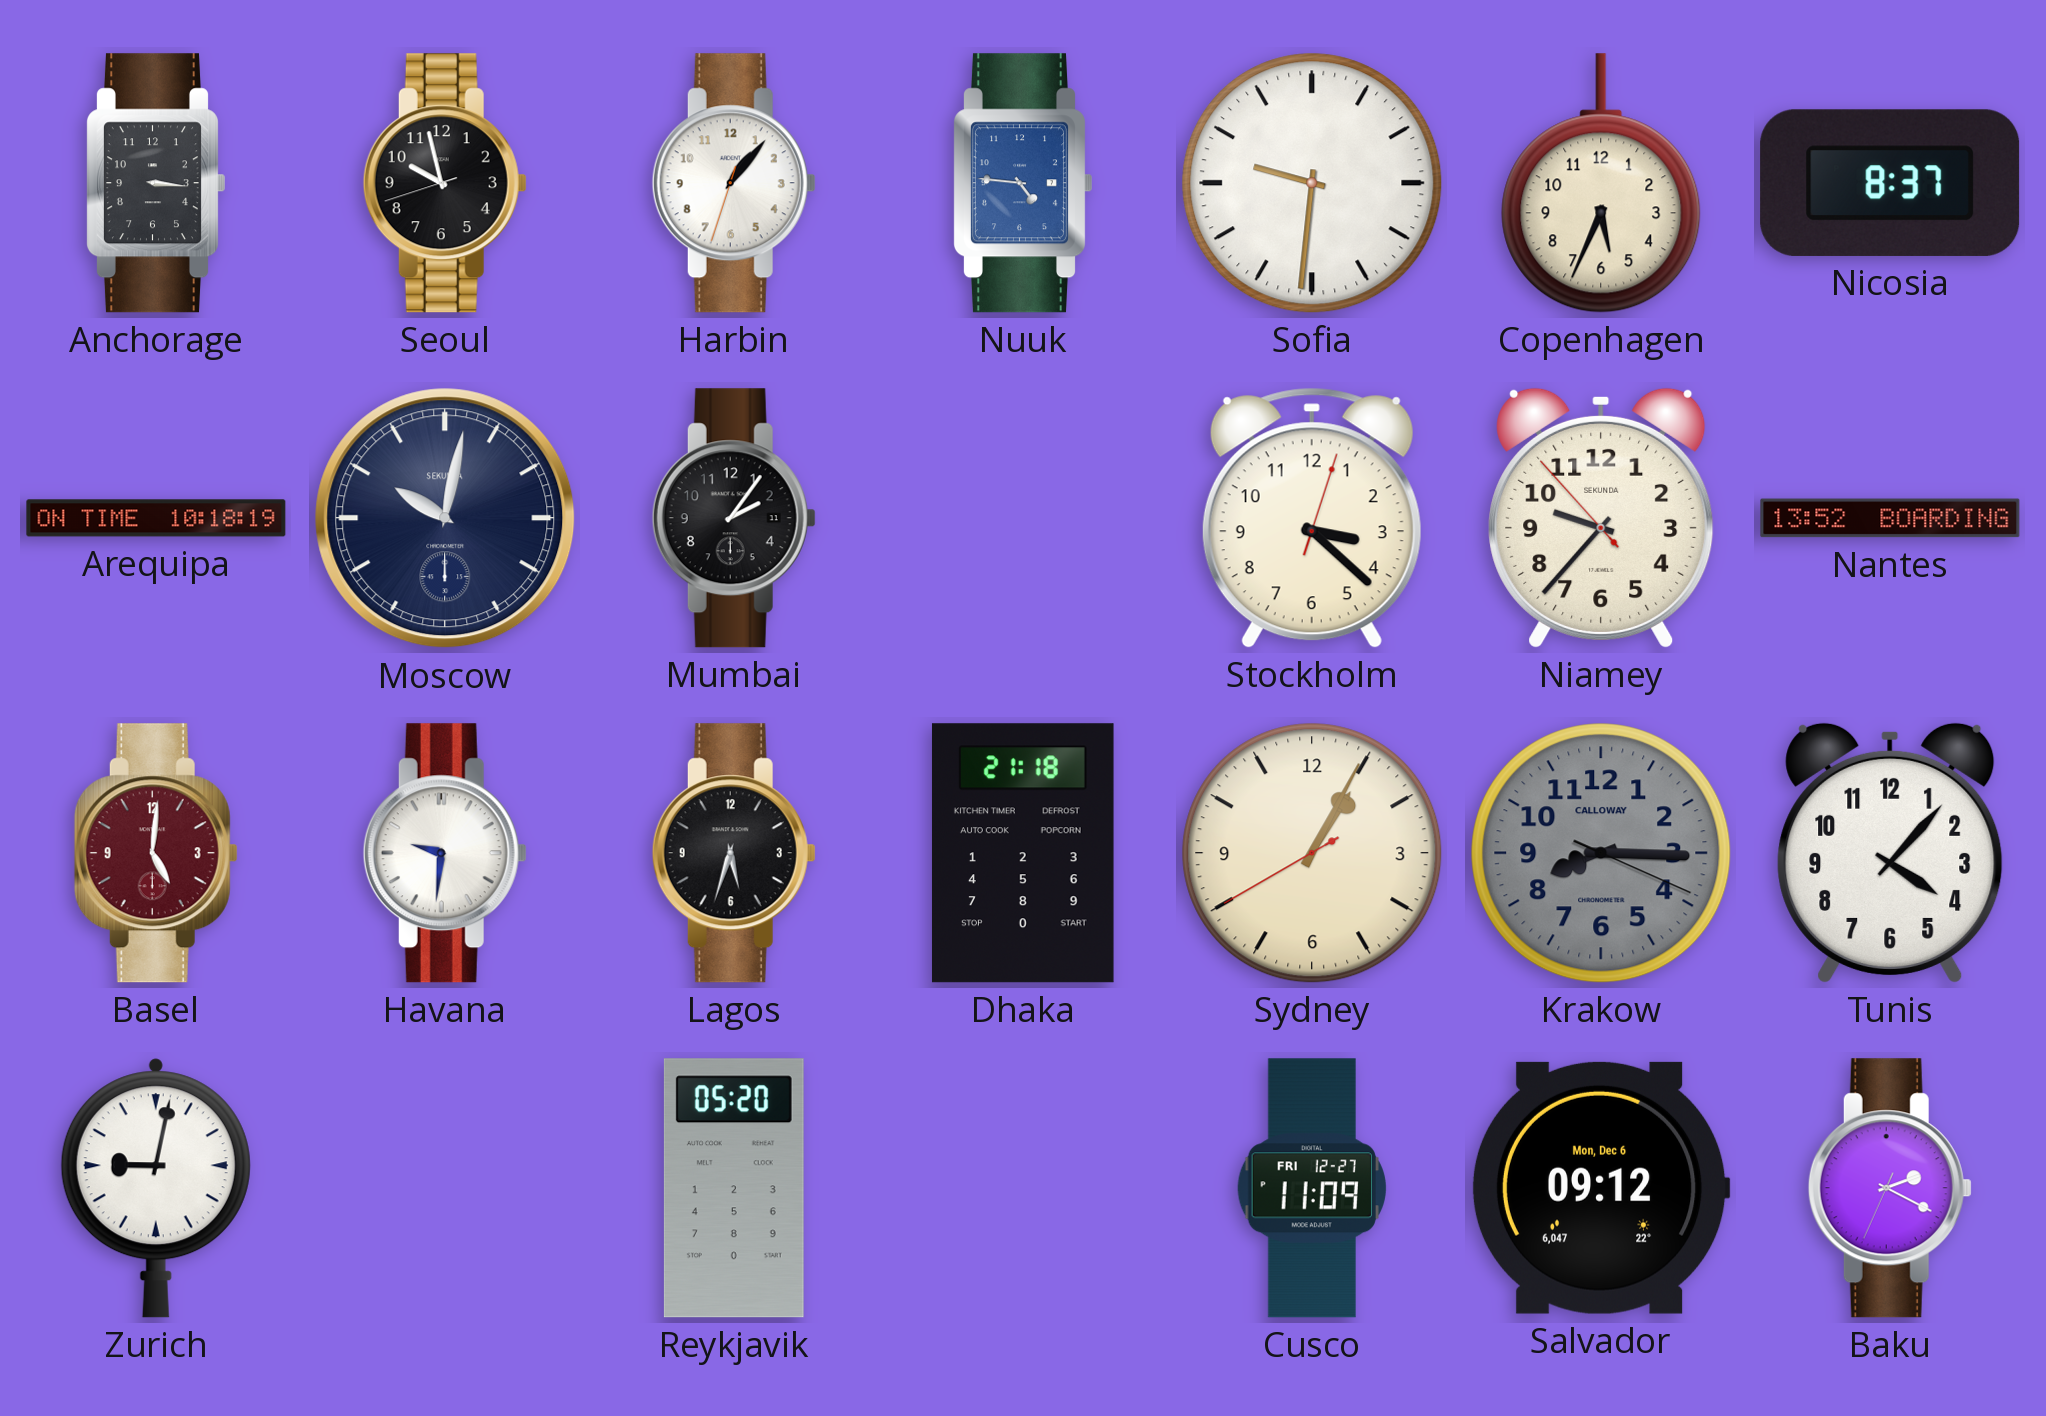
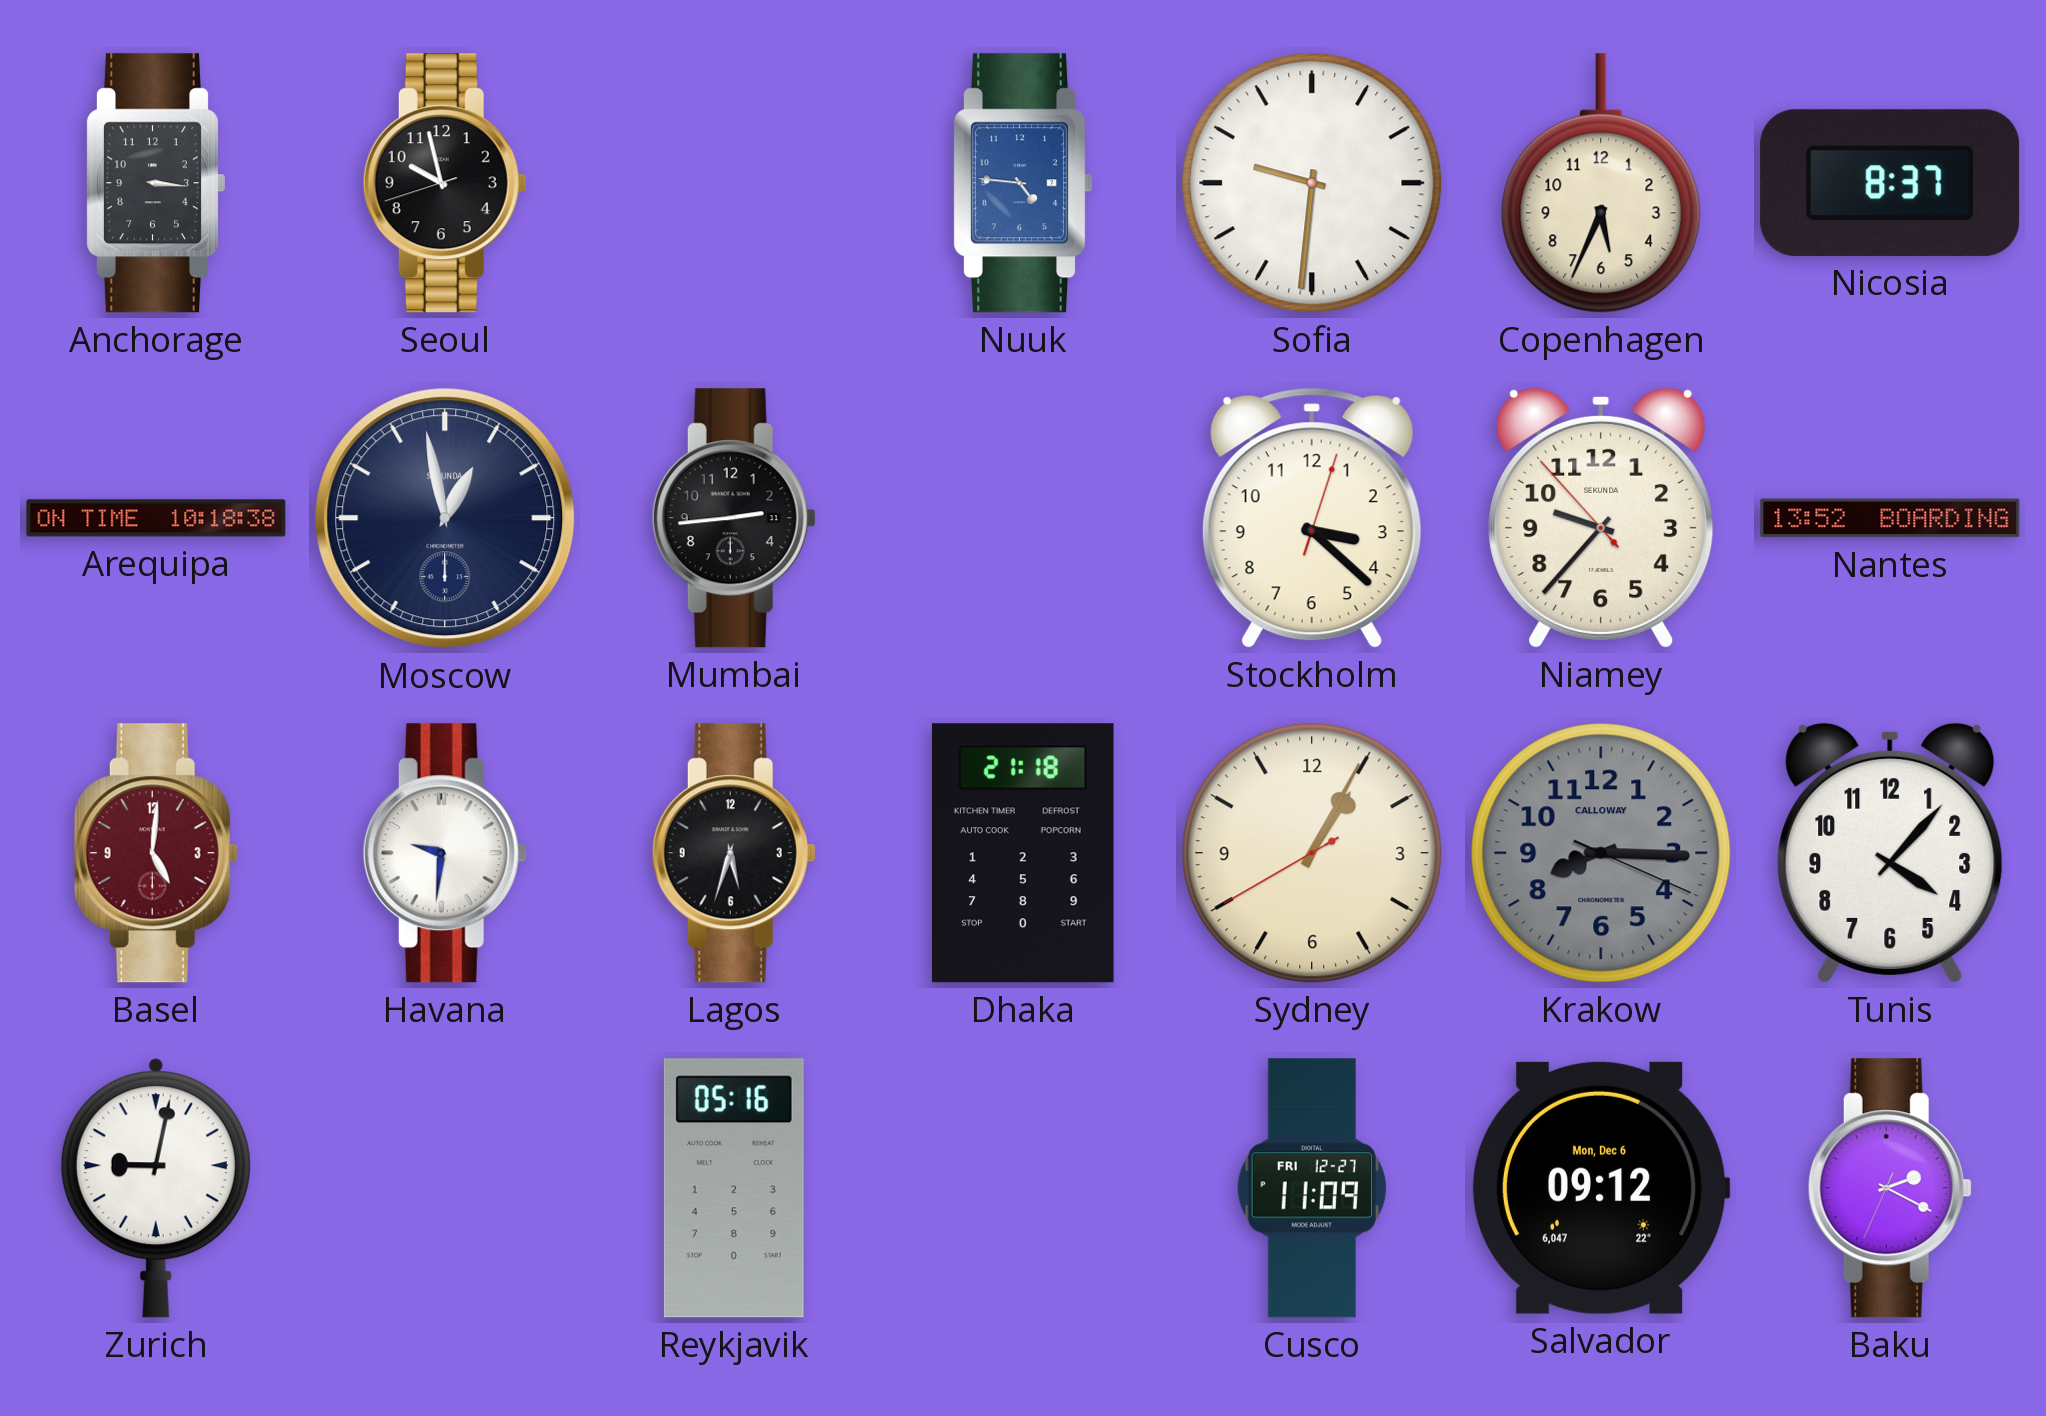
Harbin: 1:06 -> none (734, 183)
Arequipa: 10:18:19 -> 10:18:38 (156, 518)
Moscow: 10:02 -> 12:58 (445, 518)
Mumbai: 2:06 -> 2:44 (734, 518)
Reykjavik: 05:20 -> 05:16 (734, 1188)
